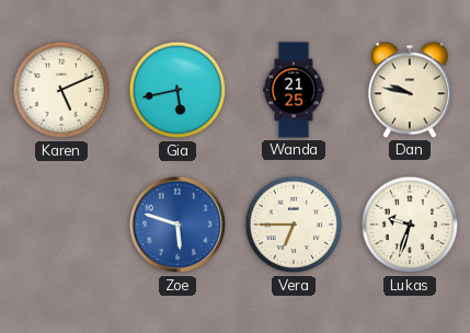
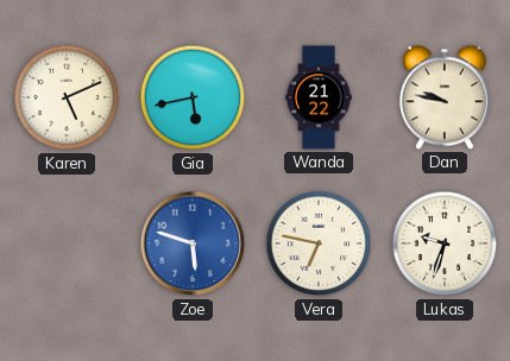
Wanda: 21:25 -> 21:22 (319, 97)
Vera: 6:45 -> 6:47 (319, 243)
